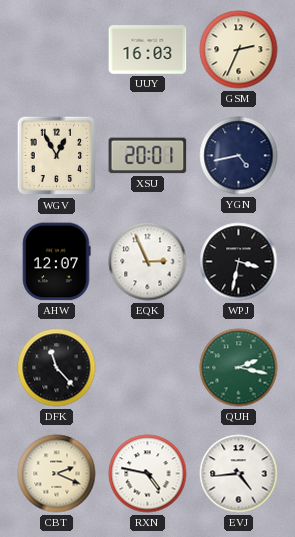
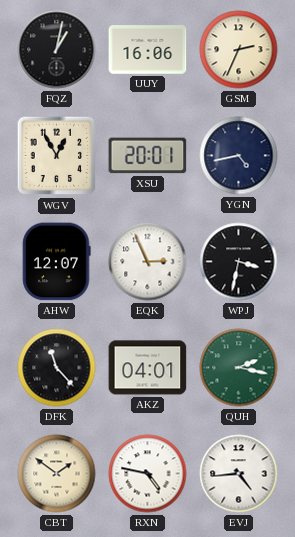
FQZ: none -> 1:02 (57, 50)
UUY: 16:03 -> 16:06 (148, 50)
AKZ: none -> 04:01 (148, 368)
CBT: 2:19 -> 1:51 (57, 474)
